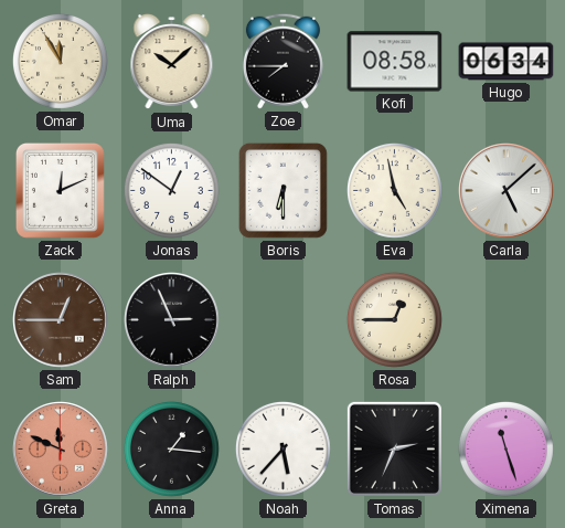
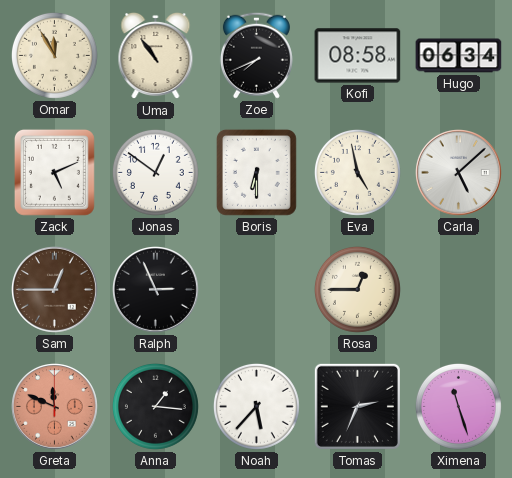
Uma: 10:08 -> 10:54 (156, 56)
Zoe: 7:45 -> 7:41 (256, 55)
Zack: 12:11 -> 5:11 (54, 172)
